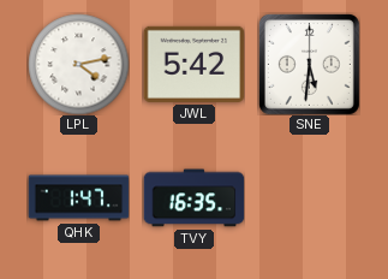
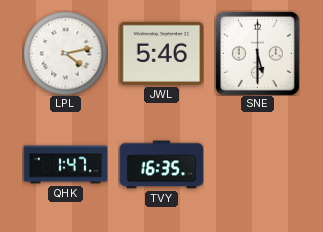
JWL: 5:42 -> 5:46 (161, 53)
SNE: 5:31 -> 5:30 (257, 53)
